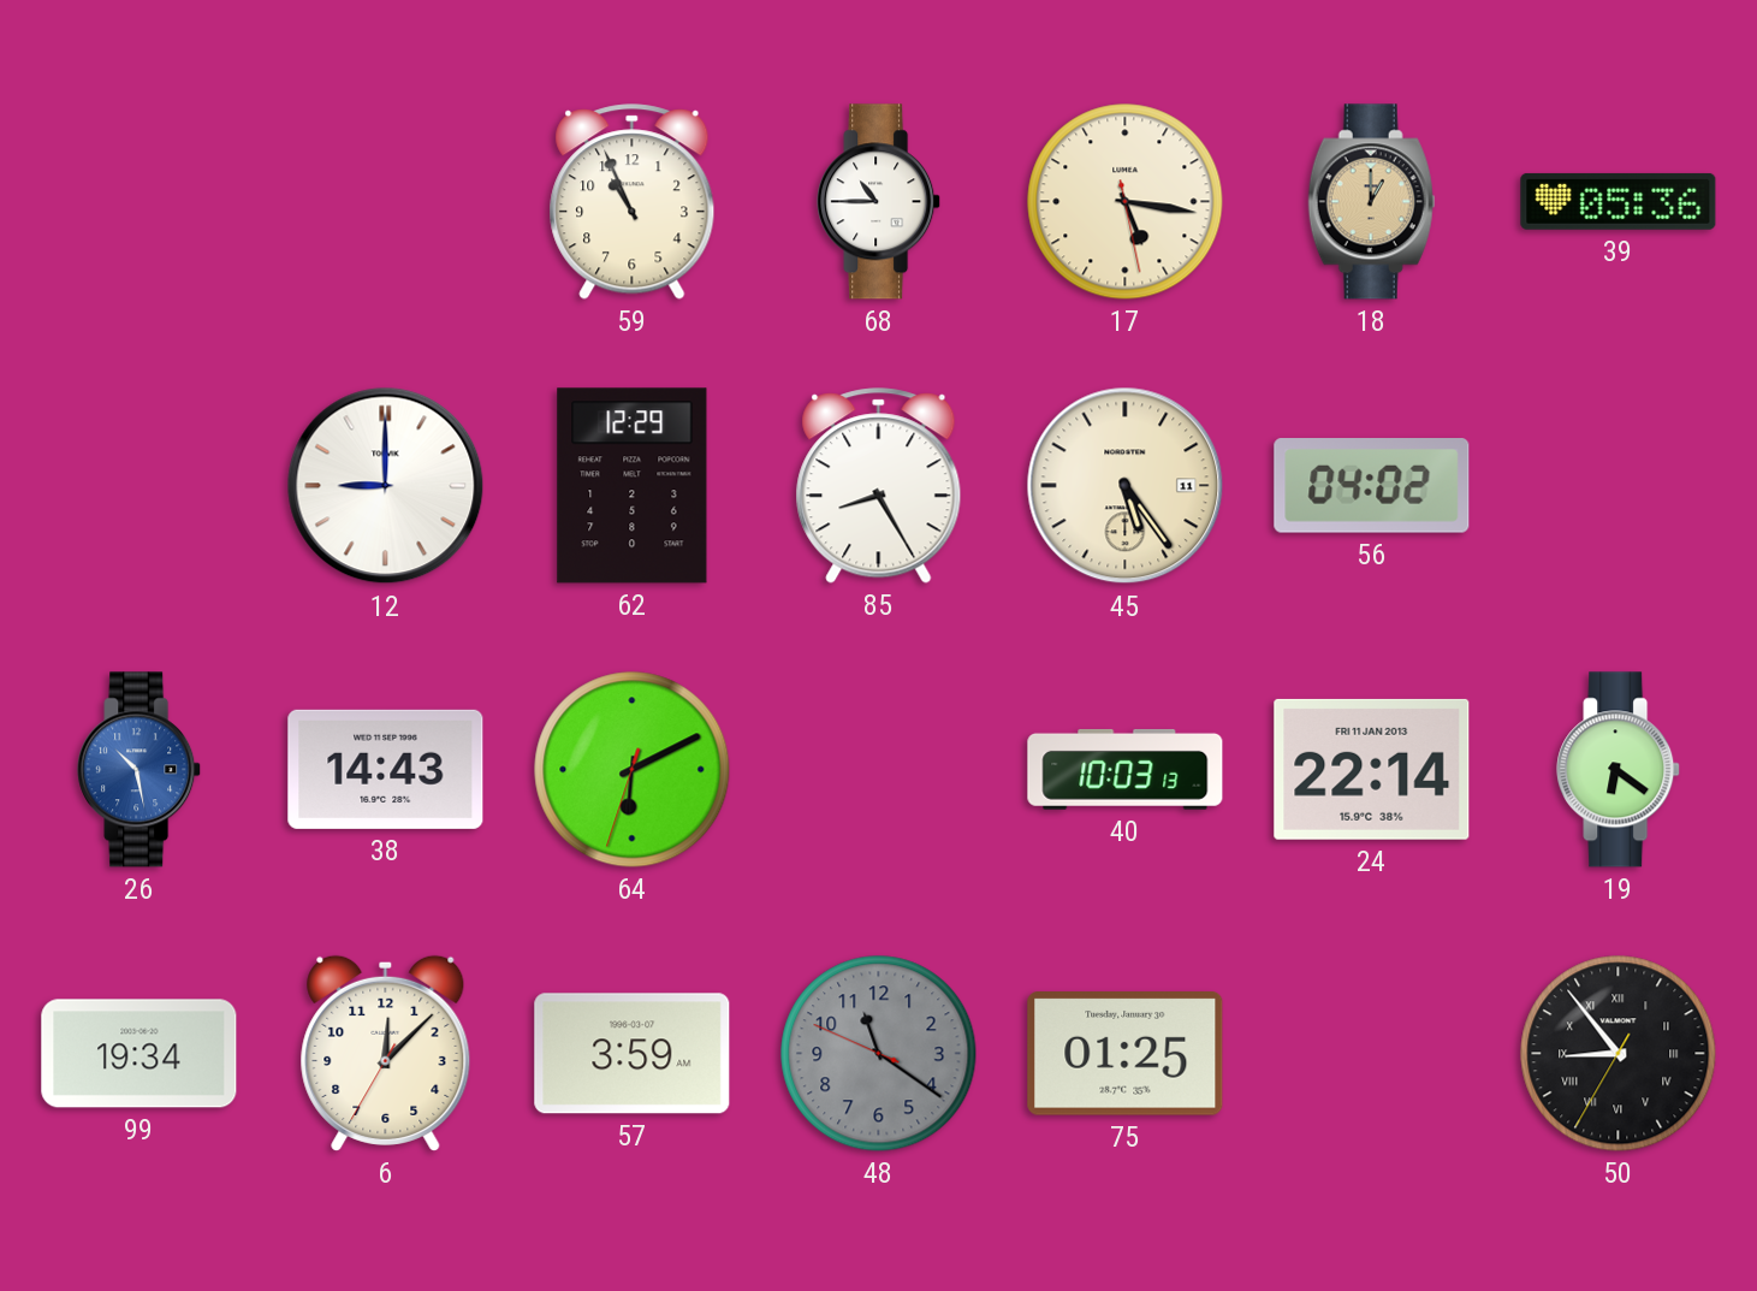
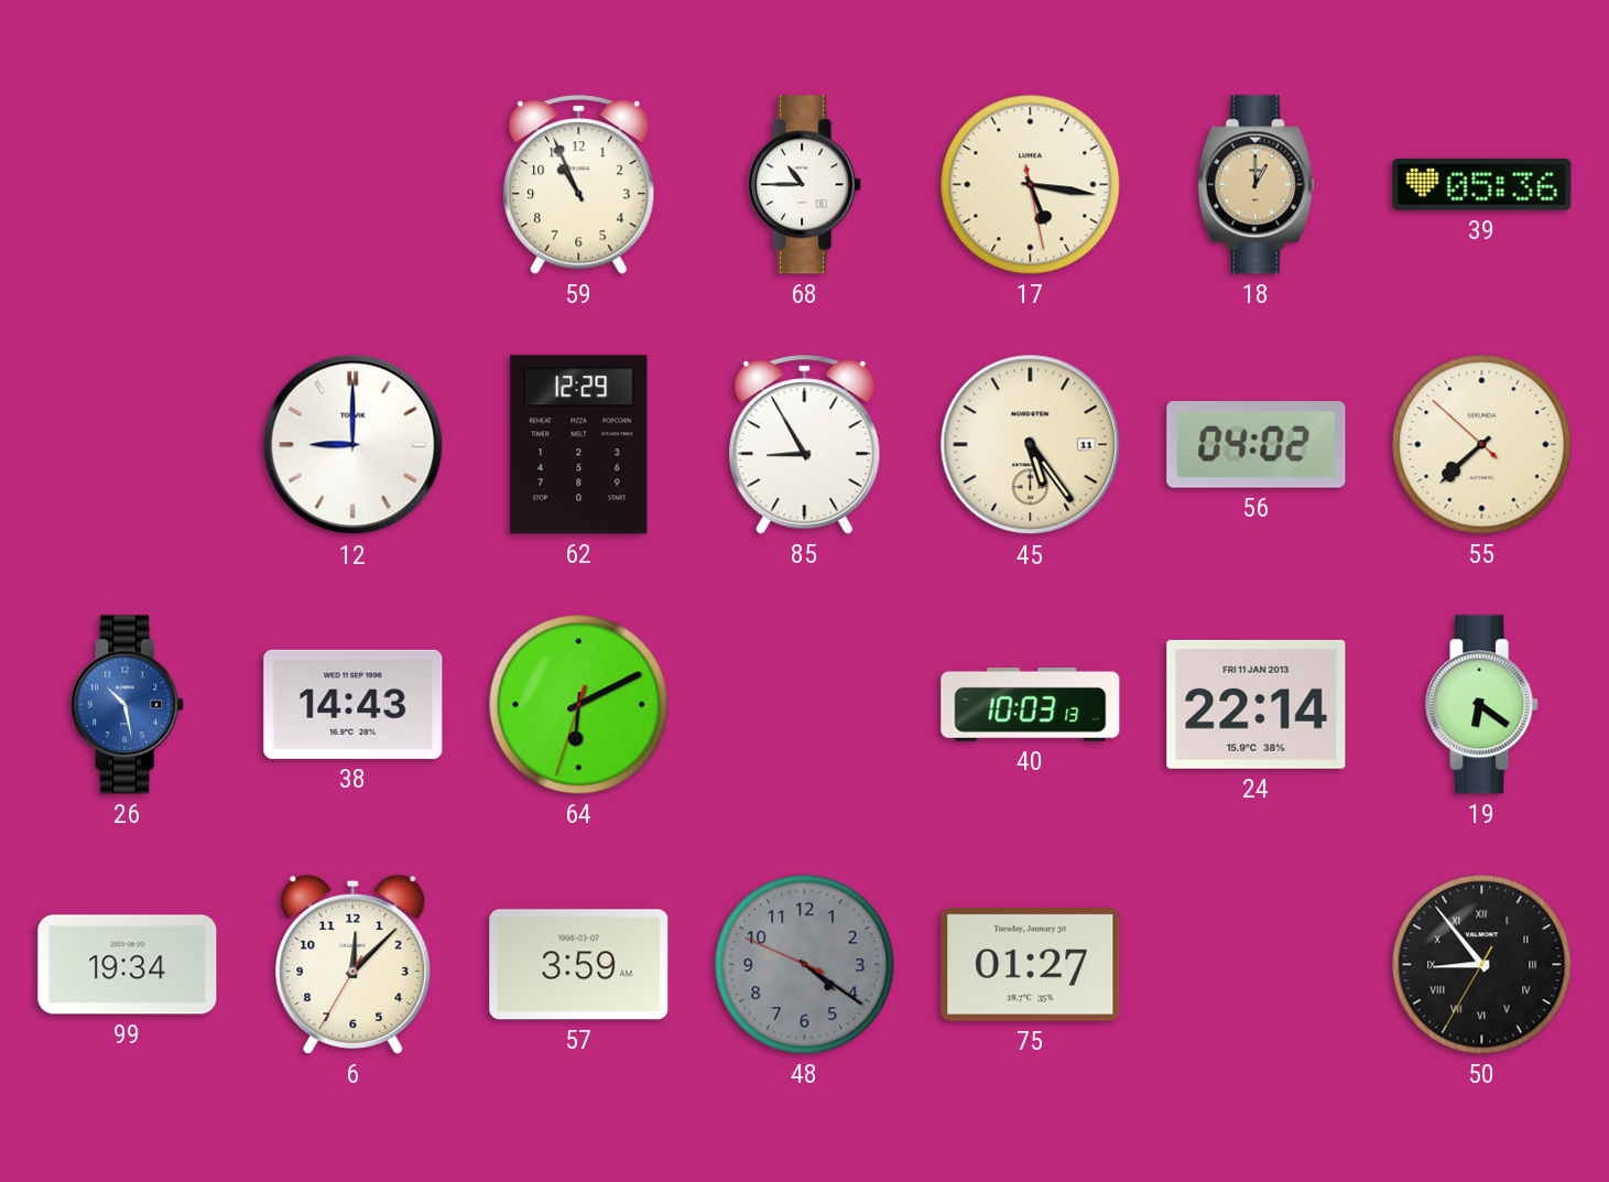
85: 8:25 -> 8:55 (805, 445)
55: none -> 7:37 (1482, 445)
48: 11:20 -> 4:20 (805, 965)
75: 01:25 -> 01:27 (1031, 965)
